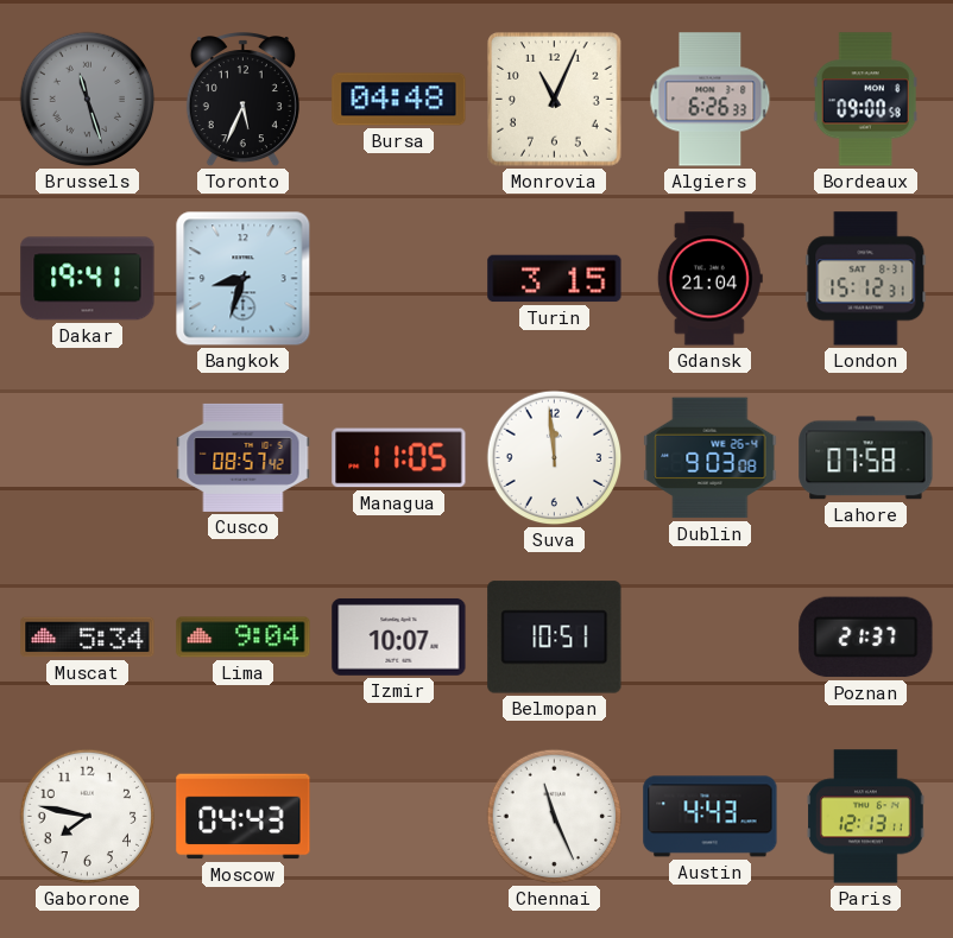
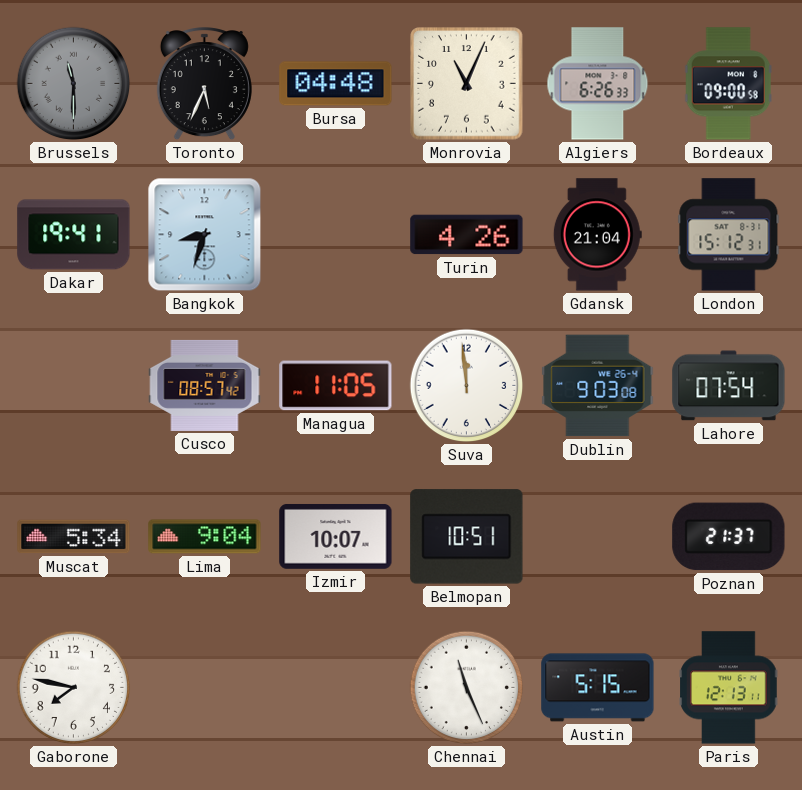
Brussels: 11:27 -> 11:30 (74, 84)
Turin: 3:15 -> 4:26 (467, 235)
Lahore: 07:58 -> 07:54 (729, 386)
Moscow: 04:43 -> none (244, 817)
Austin: 4:43 -> 5:15 (598, 688)
